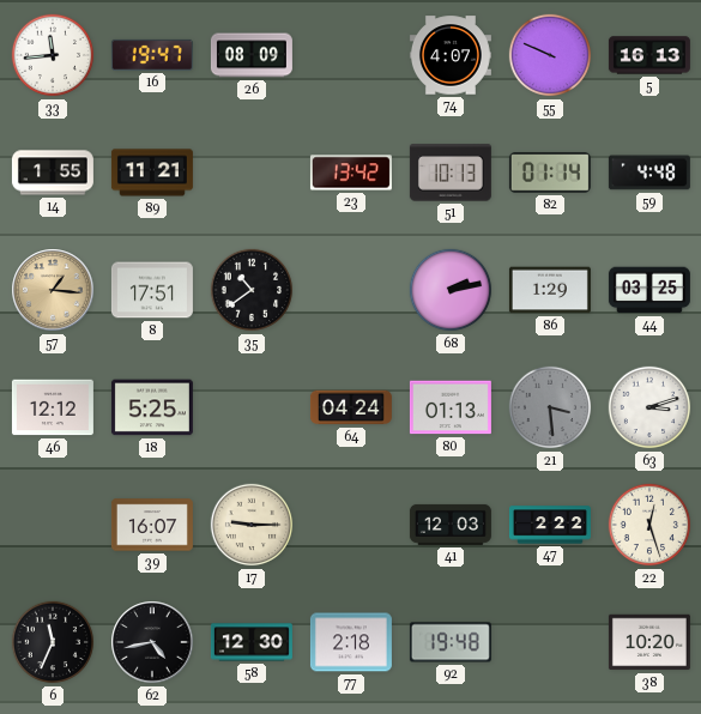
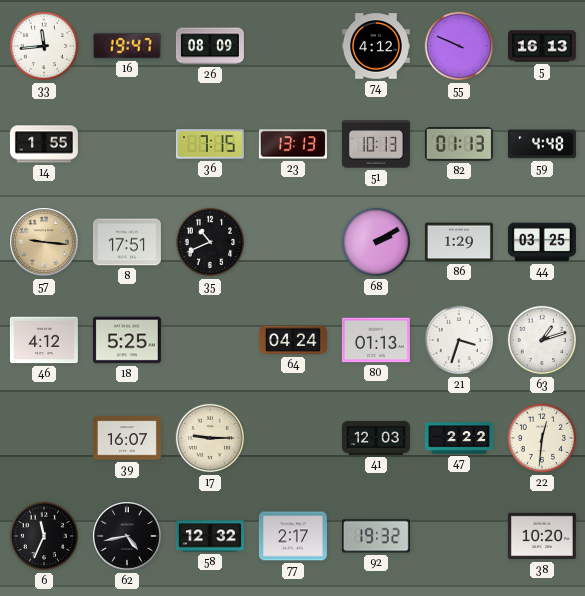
74: 4:07 -> 4:12 (376, 46)
89: 11:21 -> none (152, 173)
36: none -> 7:15 (210, 144)
23: 13:42 -> 13:13 (293, 144)
82: 01:14 -> 01:13 (459, 145)
57: 1:16 -> 9:16 (44, 242)
35: 10:39 -> 10:41 (210, 242)
68: 2:13 -> 2:10 (376, 242)
46: 12:12 -> 4:12 (44, 340)
21: 3:29 -> 3:33 (459, 340)
21 dial: grey -> white (459, 340)
63: 3:12 -> 1:12 (542, 340)
22: 12:27 -> 12:31 (542, 438)
58: 12:30 -> 12:32 (210, 536)
77: 2:18 -> 2:17 (293, 536)
92: 19:48 -> 19:32 (376, 536)
